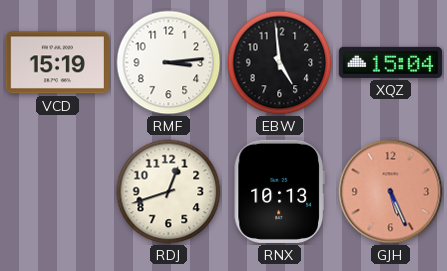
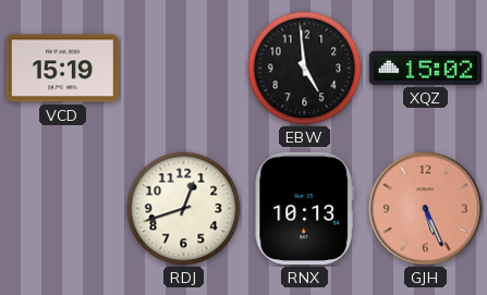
RMF: 3:14 -> none (169, 63)
XQZ: 15:04 -> 15:02 (425, 67)
